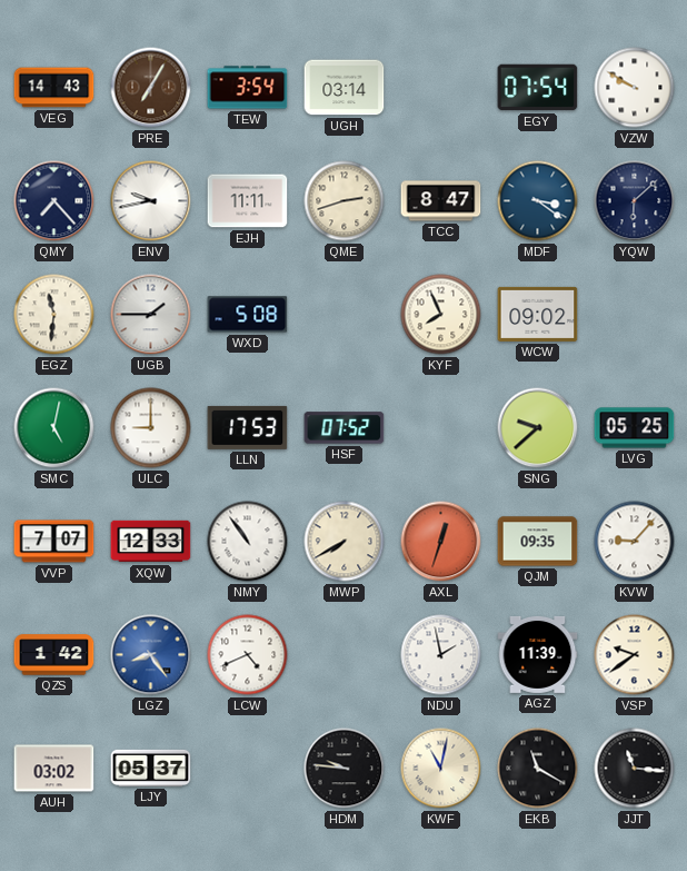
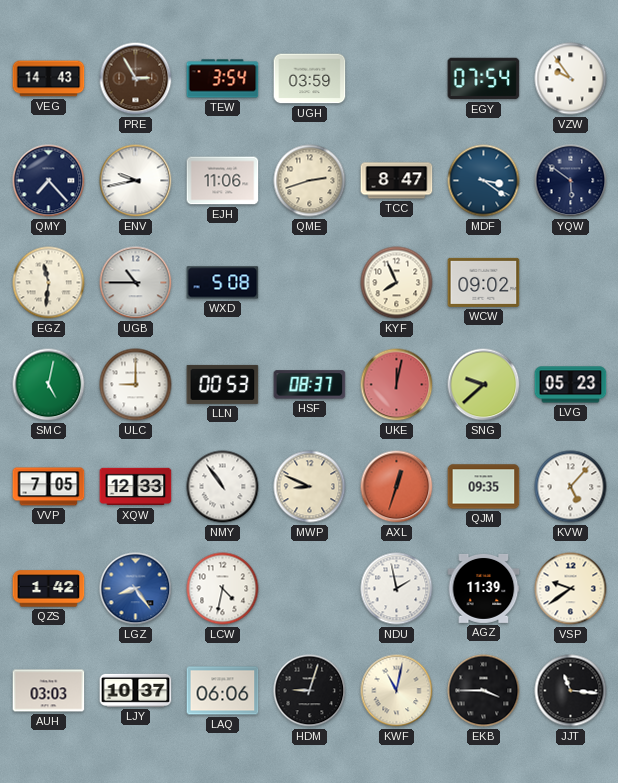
PRE: 7:05 -> 2:55 (136, 79)
UGH: 03:14 -> 03:59 (310, 79)
VZW: 9:50 -> 9:54 (571, 79)
EJH: 11:11 -> 11:06 (223, 181)
YQW: 6:08 -> 5:51 (571, 181)
UGB: 1:45 -> 10:45 (136, 283)
LLN: 17:53 -> 00:53 (223, 384)
HSF: 07:52 -> 08:37 (310, 385)
UKE: none -> 12:02 (397, 385)
LVG: 05:25 -> 05:23 (571, 385)
VVP: 7:07 -> 7:05 (49, 487)
MWP: 7:40 -> 8:49 (310, 487)
KVW: 9:07 -> 5:07 (571, 487)
LCW: 4:41 -> 4:32 (223, 589)
AUH: 03:02 -> 03:03 (49, 691)
LJY: 05:37 -> 10:37 (136, 690)
LAQ: none -> 06:06 (223, 691)
HDM: 9:46 -> 9:03 (310, 691)
EKB: 11:20 -> 3:45 (484, 691)
